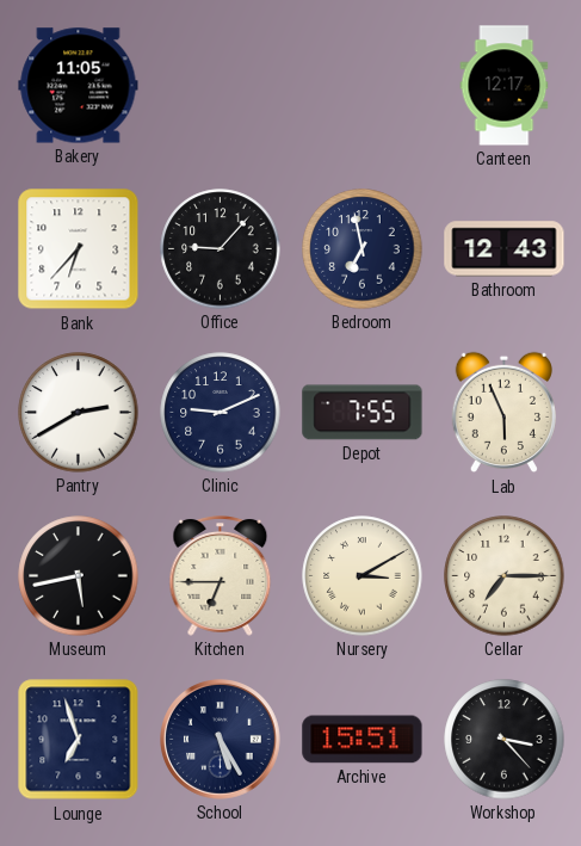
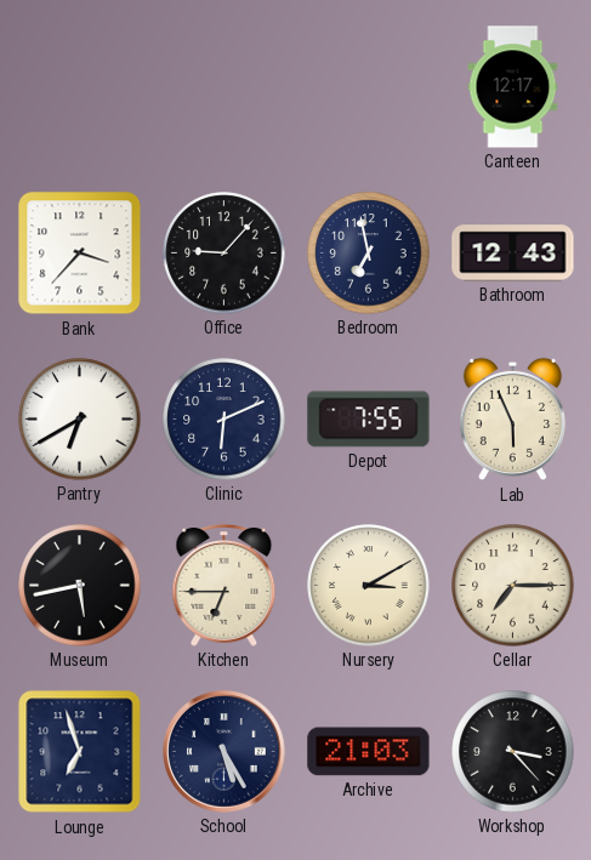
Bakery: 11:05 -> none (79, 86)
Bank: 6:37 -> 3:37 (80, 254)
Pantry: 2:40 -> 6:40 (80, 420)
Clinic: 9:11 -> 6:11 (225, 420)
Archive: 15:51 -> 21:03 (369, 752)
